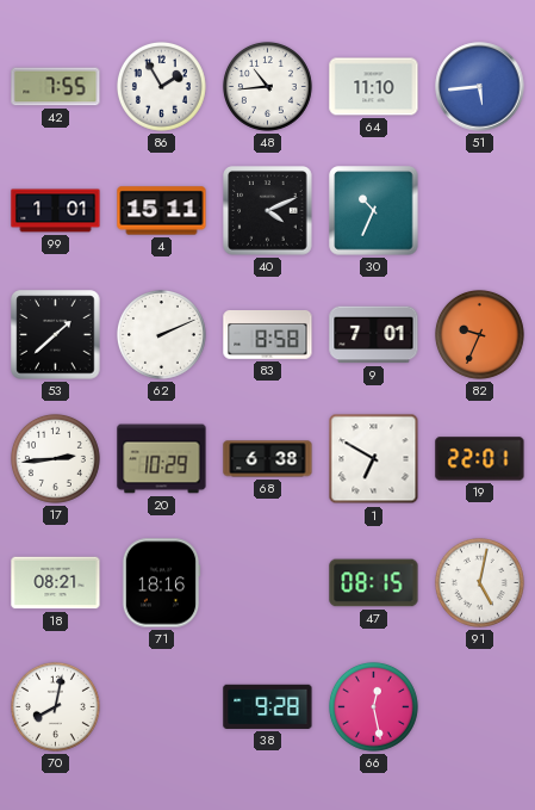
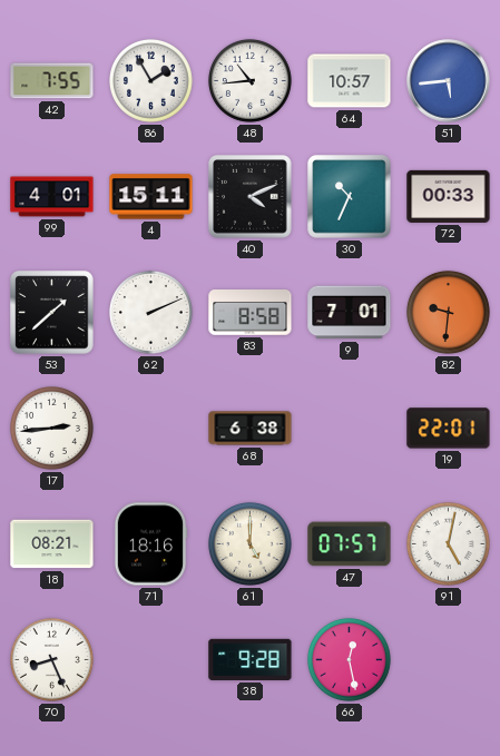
64: 11:10 -> 10:57 (350, 81)
99: 1:01 -> 4:01 (52, 197)
72: none -> 00:33 (449, 196)
82: 9:34 -> 9:31 (448, 312)
20: 10:29 -> none (162, 459)
1: 6:50 -> none (374, 459)
61: none -> 5:00 (249, 543)
47: 08:15 -> 07:57 (350, 544)
70: 8:02 -> 8:26 (51, 659)
